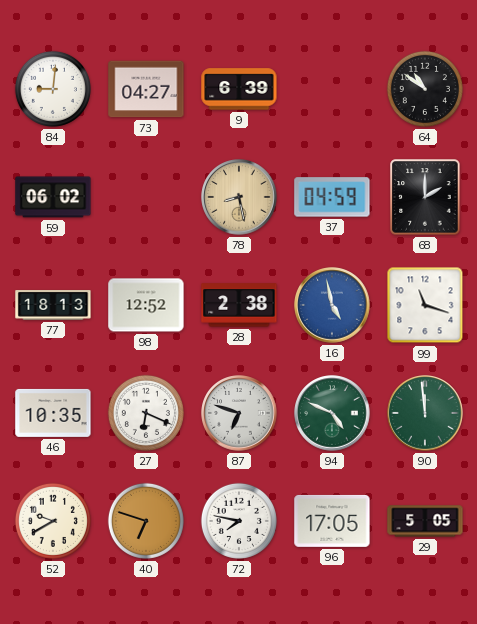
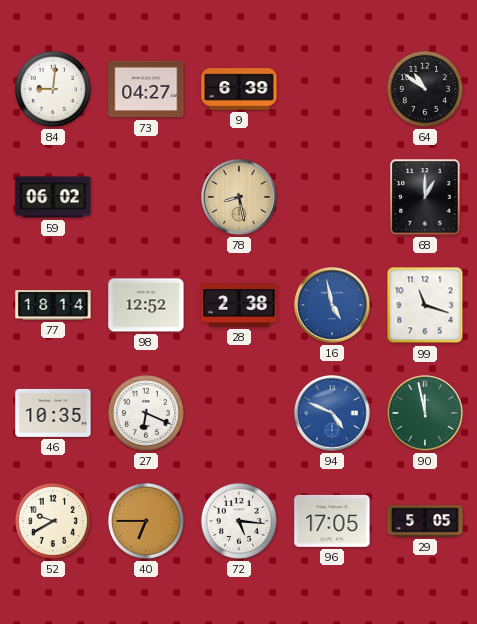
37: 04:59 -> none (332, 197)
68: 2:00 -> 1:00 (425, 197)
77: 18:13 -> 18:14 (53, 305)
87: 6:48 -> none (239, 413)
94 dial: green -> blue (332, 413)
90: 11:59 -> 11:58 (425, 413)
40: 6:48 -> 6:45 (146, 521)
72: 7:47 -> 5:16 (239, 521)
